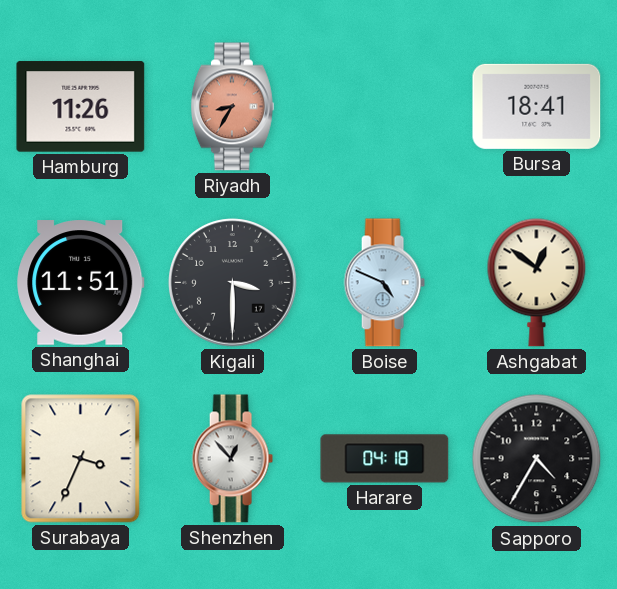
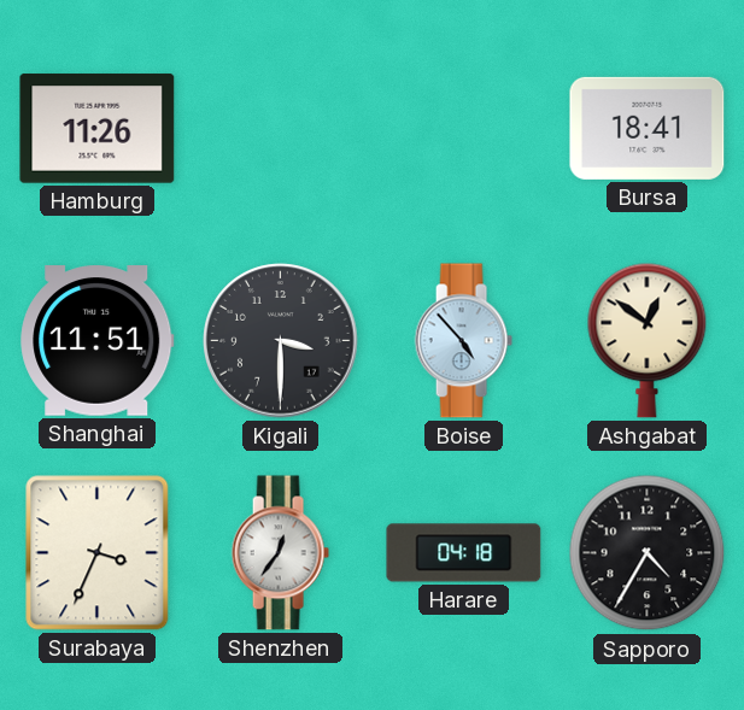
Riyadh: 8:35 -> none (232, 107)
Boise: 4:49 -> 4:53 (463, 341)
Shenzhen: 12:53 -> 12:36 (280, 553)
